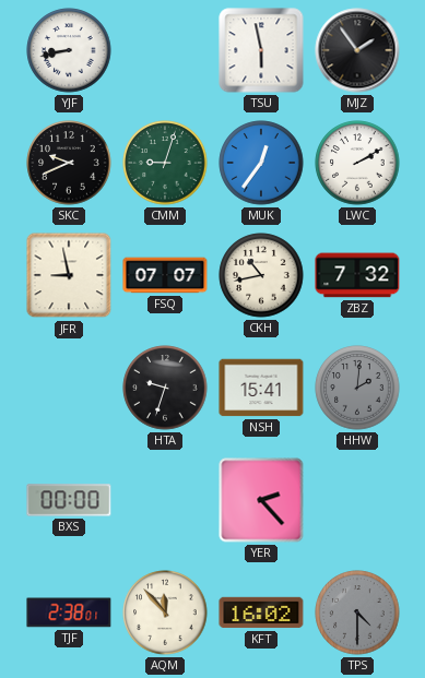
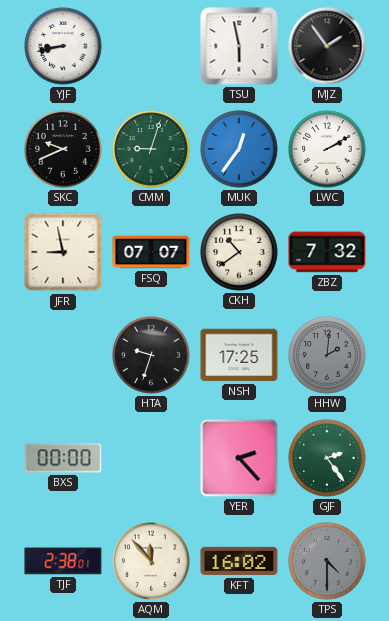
CKH: 10:43 -> 10:39 (239, 252)
NSH: 15:41 -> 17:25 (239, 355)
GJF: none -> 2:24 (327, 458)
